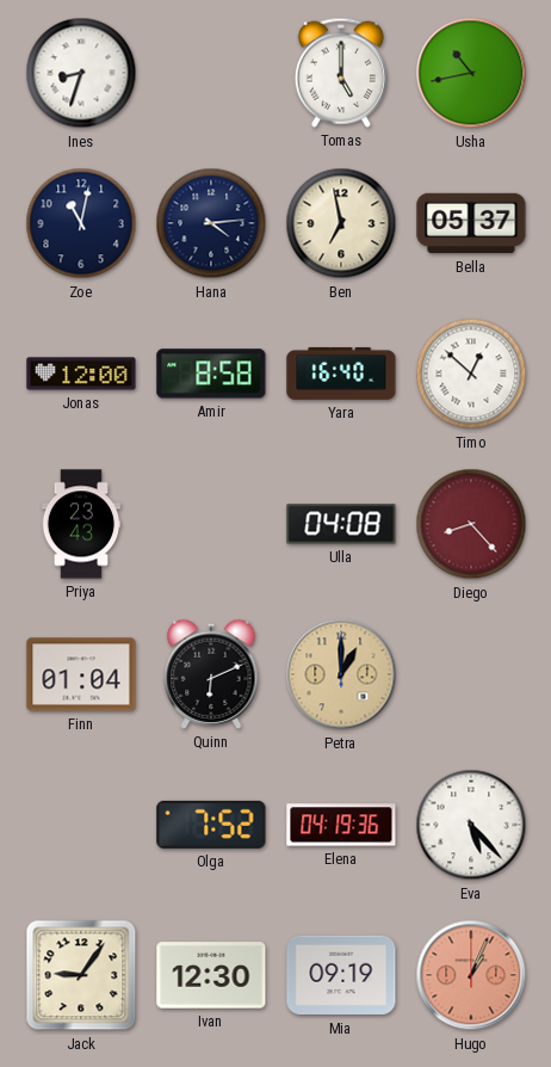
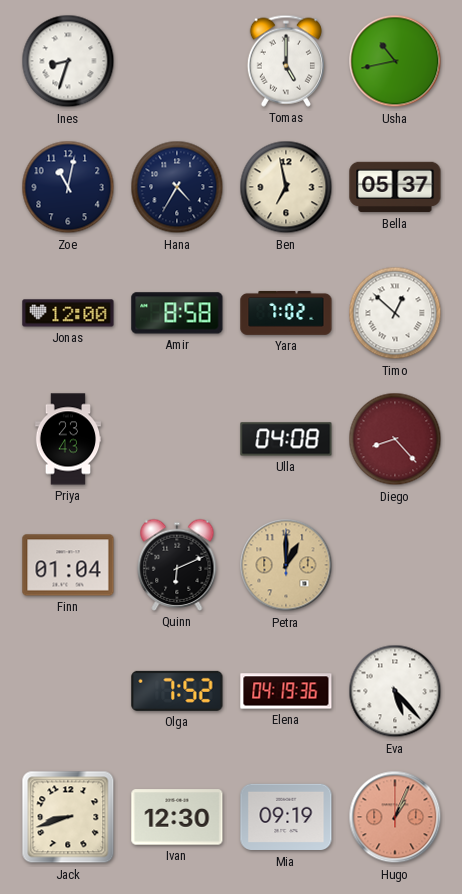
Hana: 4:14 -> 4:35 (177, 187)
Yara: 16:40 -> 7:02 (286, 313)
Jack: 9:06 -> 8:42 (68, 817)
